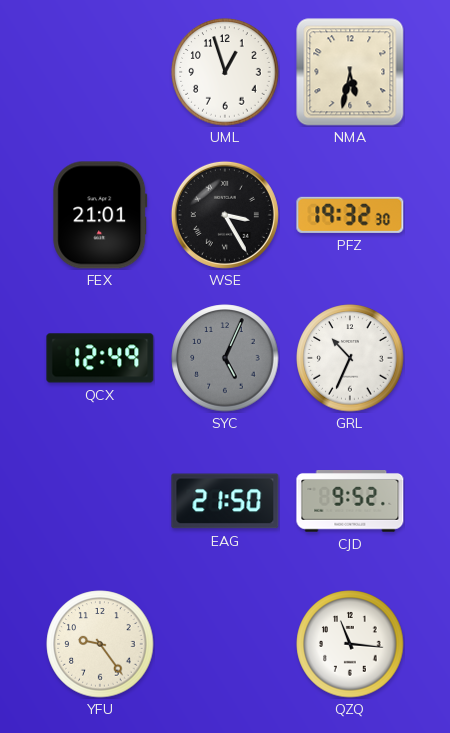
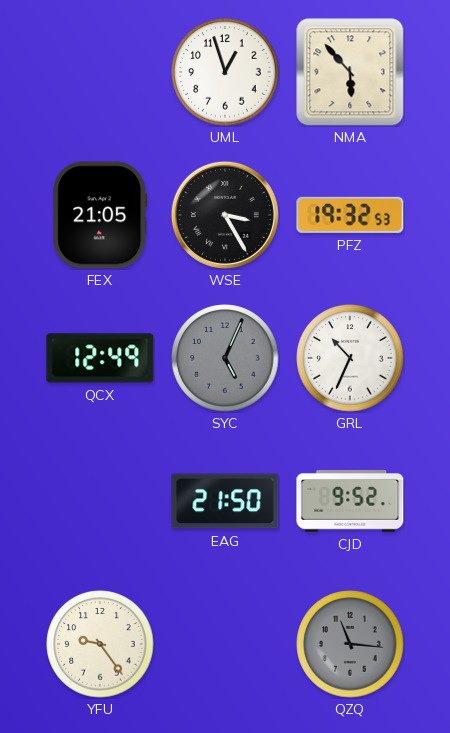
NMA: 5:32 -> 5:53 (350, 72)
FEX: 21:01 -> 21:05 (100, 215)
PFZ: 19:32:30 -> 19:32:53 (350, 215)
QZQ dial: white -> grey (350, 644)
